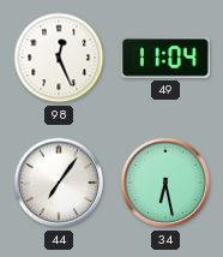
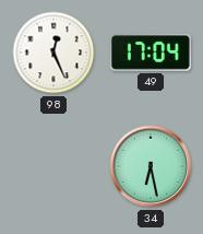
49: 11:04 -> 17:04 (151, 52)
44: 7:06 -> none (59, 183)
